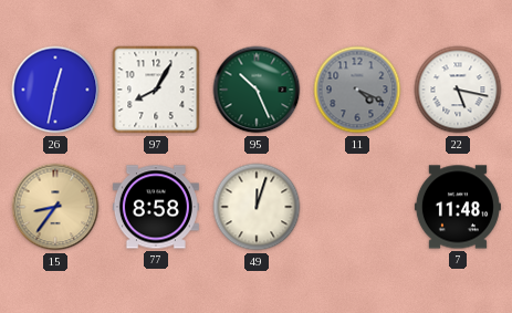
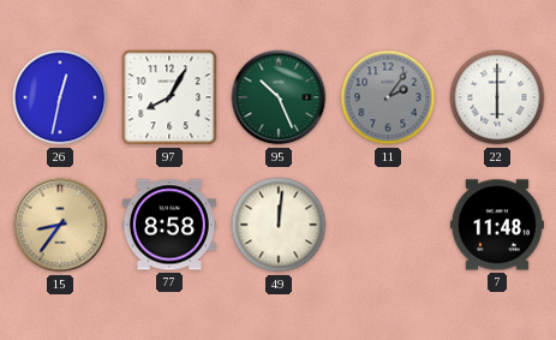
11: 4:19 -> 2:06 (388, 97)
22: 5:17 -> 6:00 (497, 97)
49: 12:03 -> 12:01 (279, 225)
